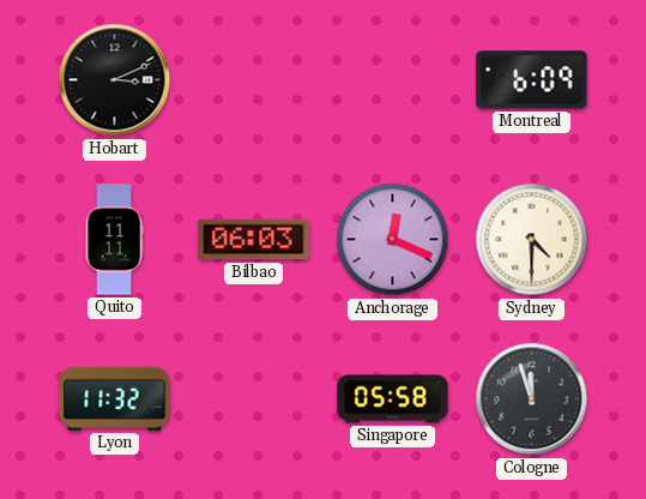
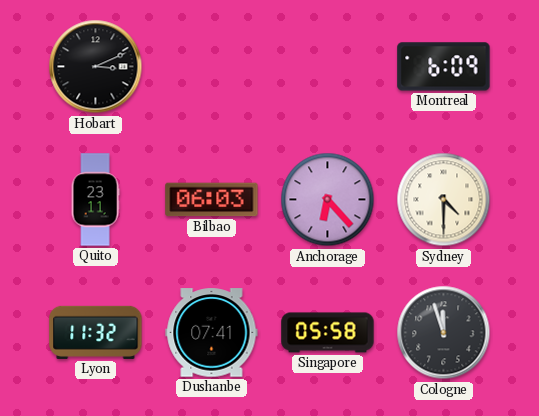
Quito: 11:11 -> 23:11 (95, 200)
Anchorage: 12:19 -> 6:23 (328, 200)
Dushanbe: none -> 07:41 (212, 333)
